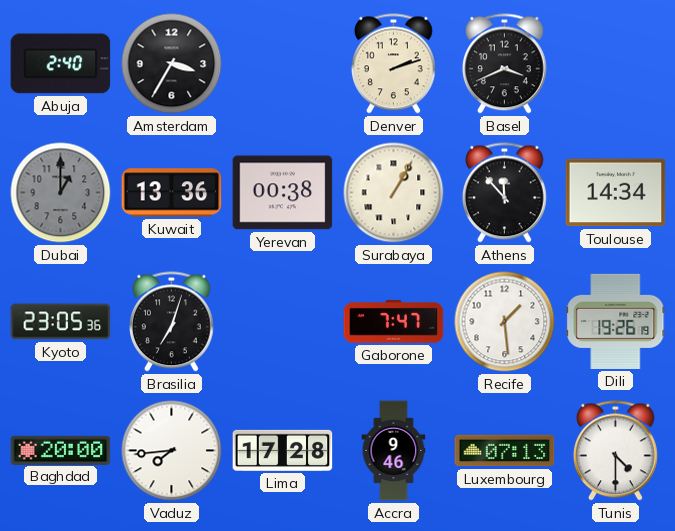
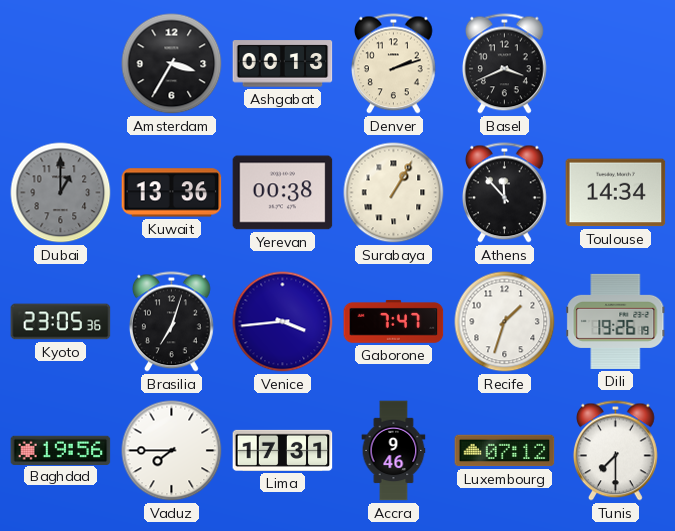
Abuja: 2:40 -> none (61, 64)
Ashgabat: none -> 00:13 (283, 64)
Venice: none -> 3:44 (283, 322)
Recife: 1:29 -> 1:33 (505, 322)
Baghdad: 20:00 -> 19:56 (61, 450)
Vaduz: 7:44 -> 7:45 (172, 451)
Lima: 17:28 -> 17:31 (283, 450)
Luxembourg: 07:13 -> 07:12 (505, 451)
Tunis: 4:30 -> 7:30 (615, 451)
